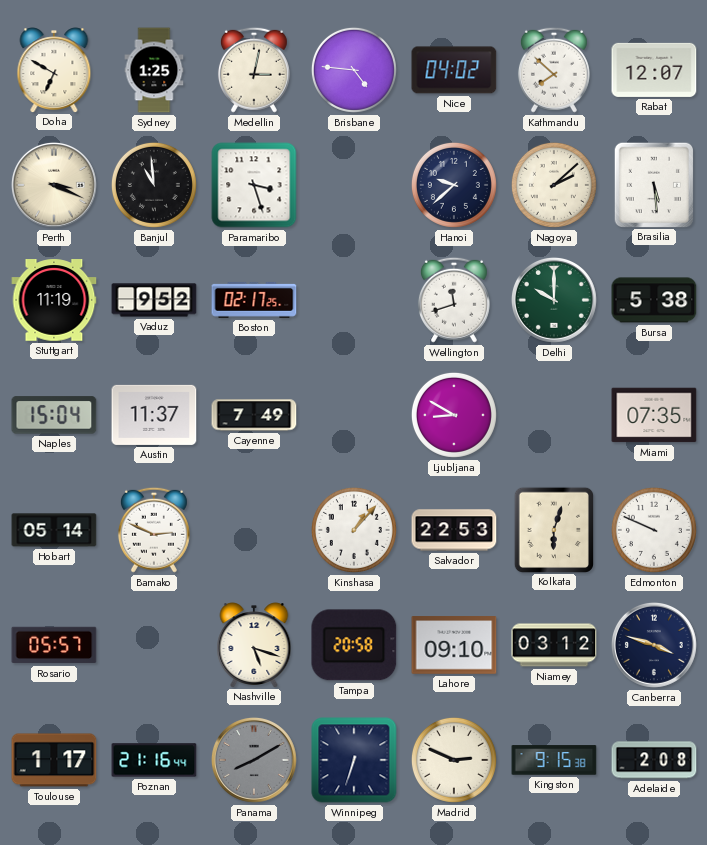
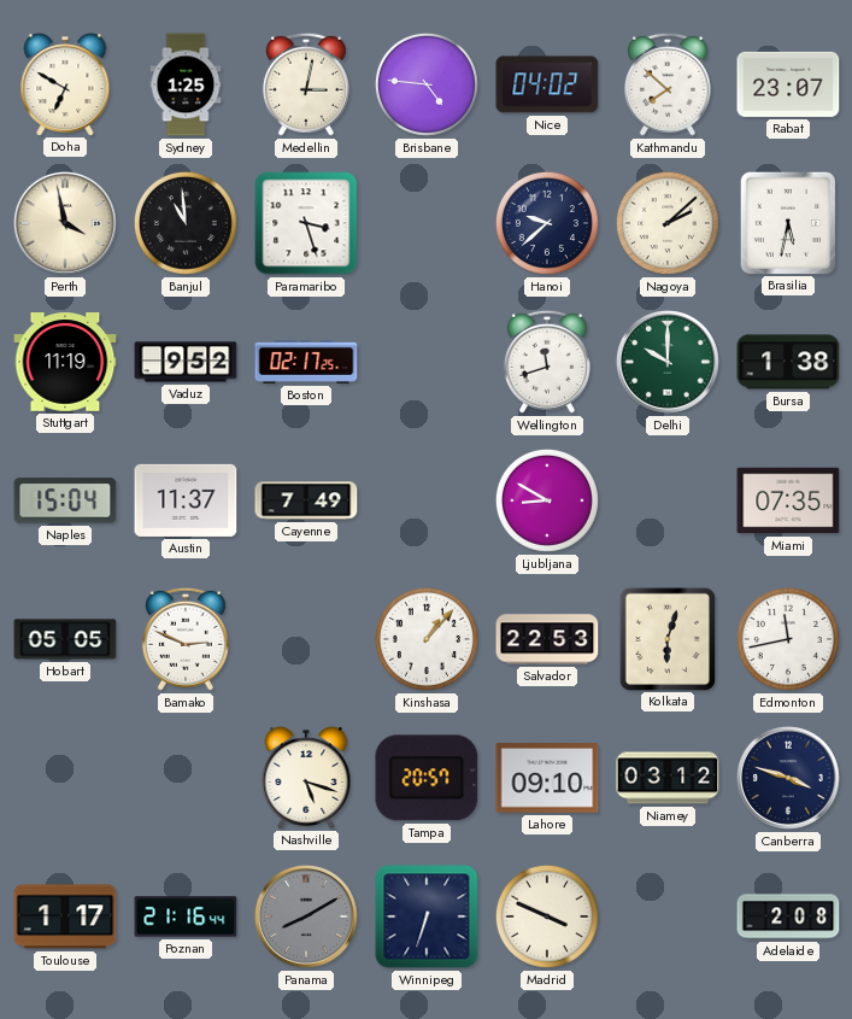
Rabat: 12:07 -> 23:07 (788, 84)
Perth: 3:19 -> 3:58 (65, 223)
Brasilia: 5:29 -> 5:32 (787, 222)
Bursa: 5:38 -> 1:38 (788, 362)
Hobart: 05:14 -> 05:05 (65, 639)
Edmonton: 9:49 -> 11:43 (788, 639)
Rosario: 05:57 -> none (54, 645)
Tampa: 20:58 -> 20:57 (427, 778)
Madrid: 2:49 -> 3:49 (547, 916)
Kingston: 9:15 -> none (554, 760)
